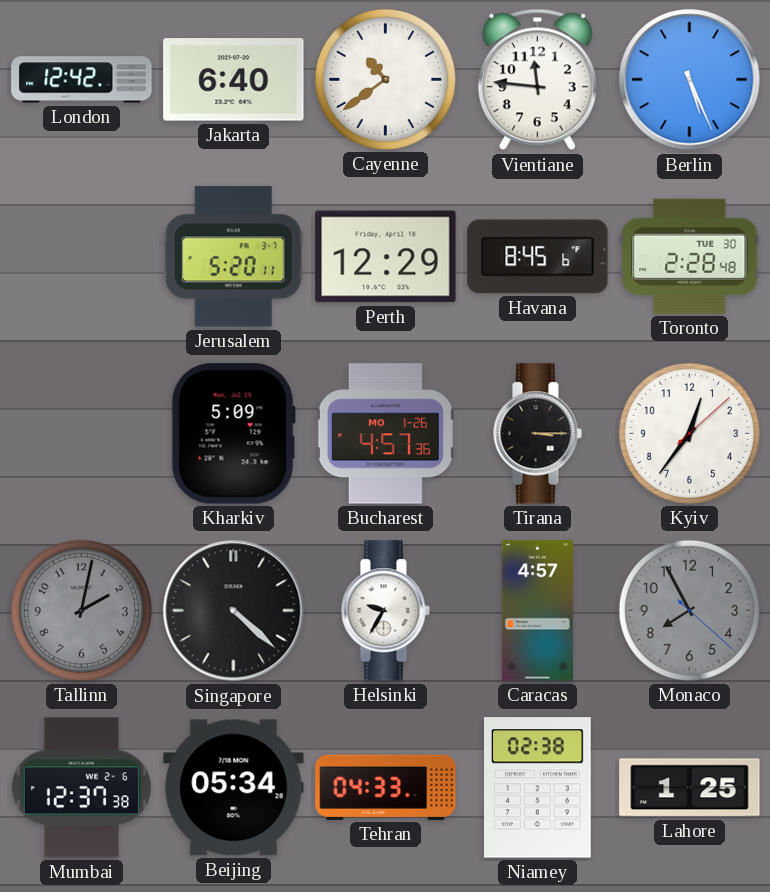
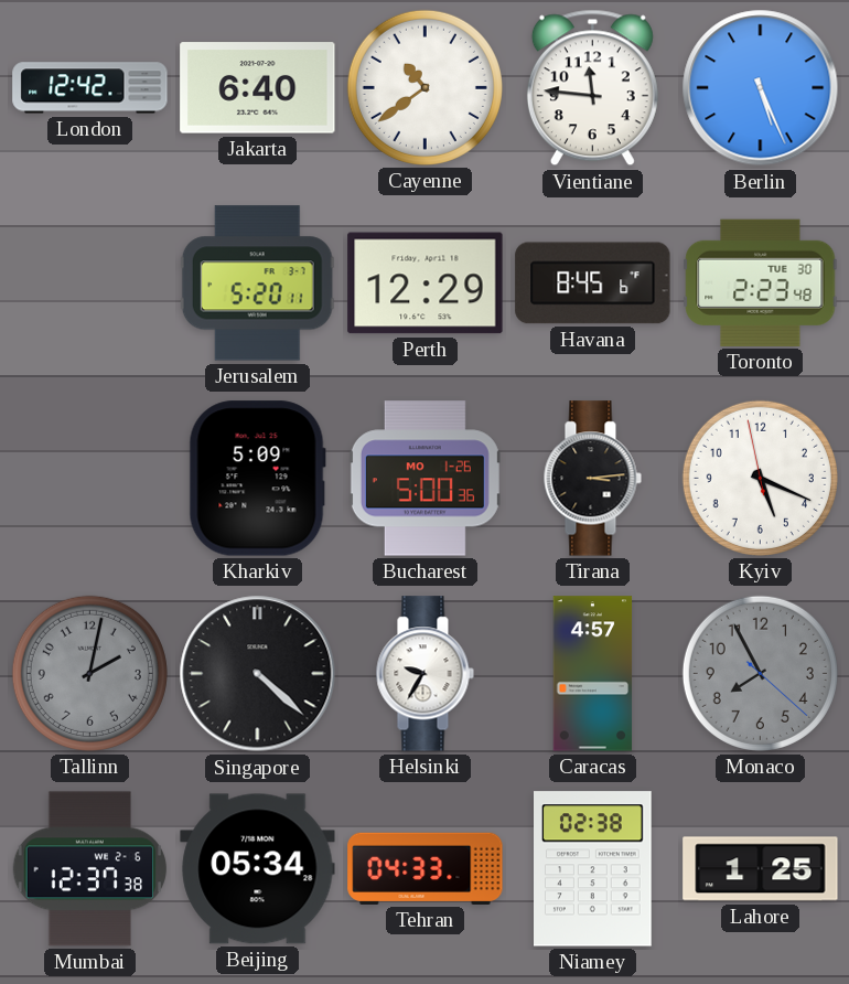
Toronto: 2:28 -> 2:23 (761, 282)
Bucharest: 4:57 -> 5:00 (424, 479)
Tirana: 3:15 -> 3:14 (592, 479)
Kyiv: 12:36 -> 5:18 (760, 478)
